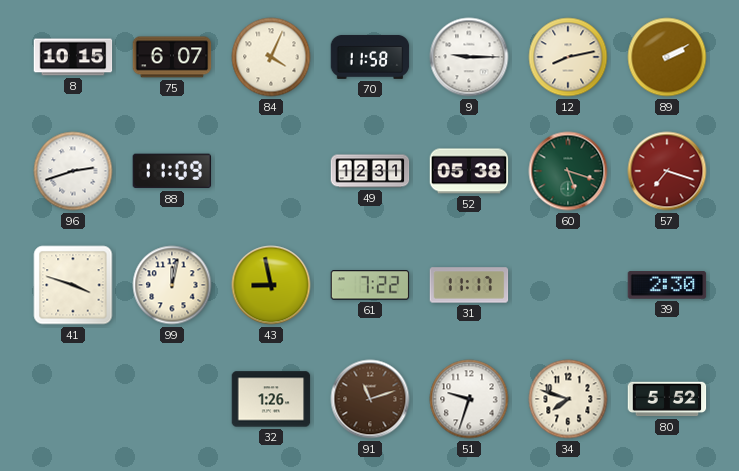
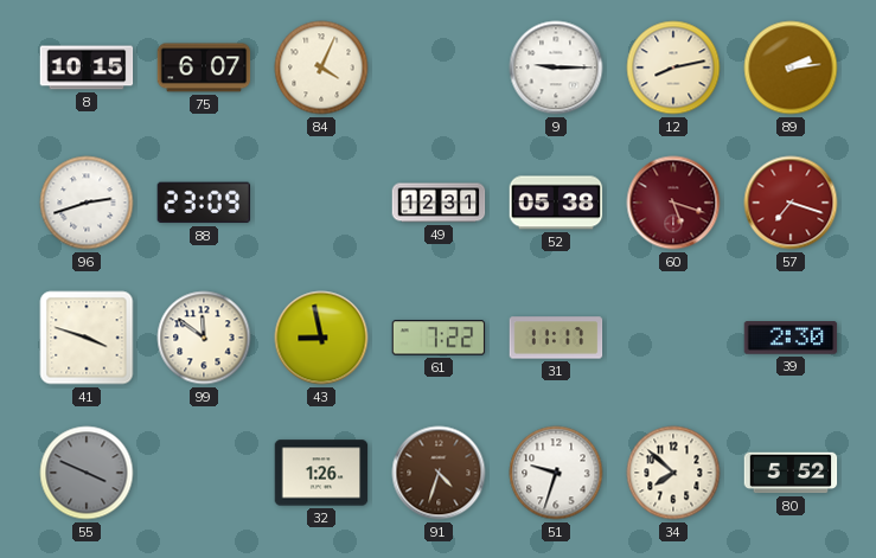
70: 11:58 -> none (370, 57)
89: 2:10 -> 2:14 (791, 68)
88: 11:09 -> 23:09 (204, 203)
60 dial: green -> burgundy (673, 203)
99: 12:02 -> 11:51 (204, 338)
55: none -> 3:49 (87, 473)
91: 11:12 -> 4:33 (439, 473)
34: 7:48 -> 7:52 (673, 473)
